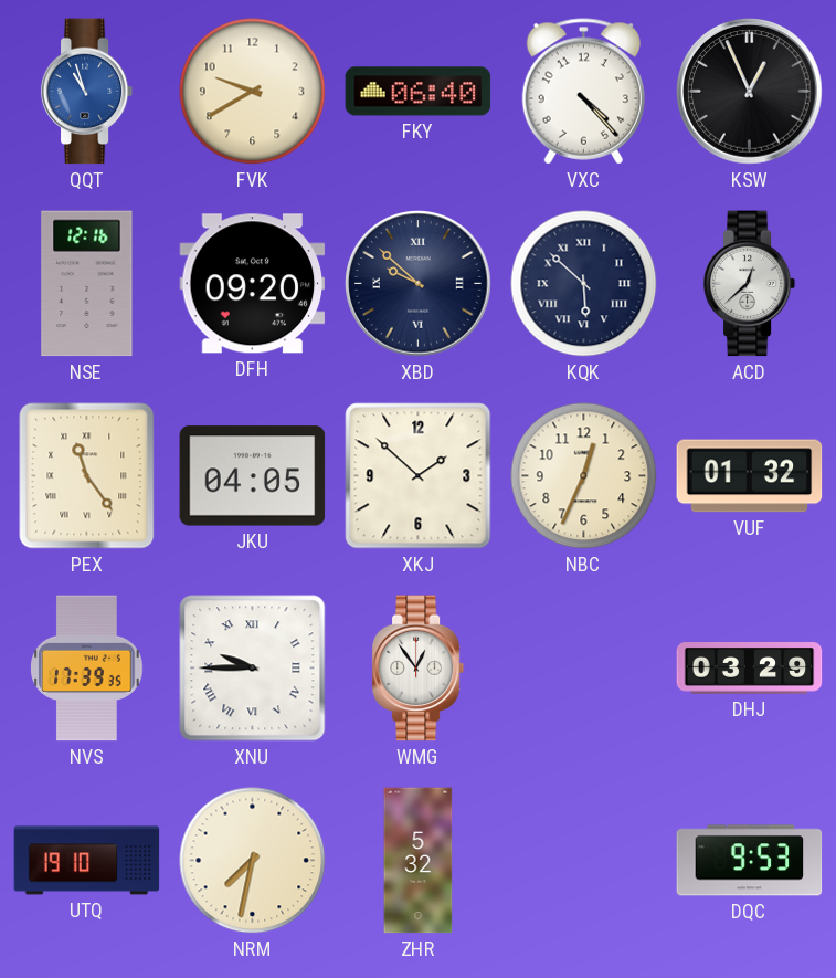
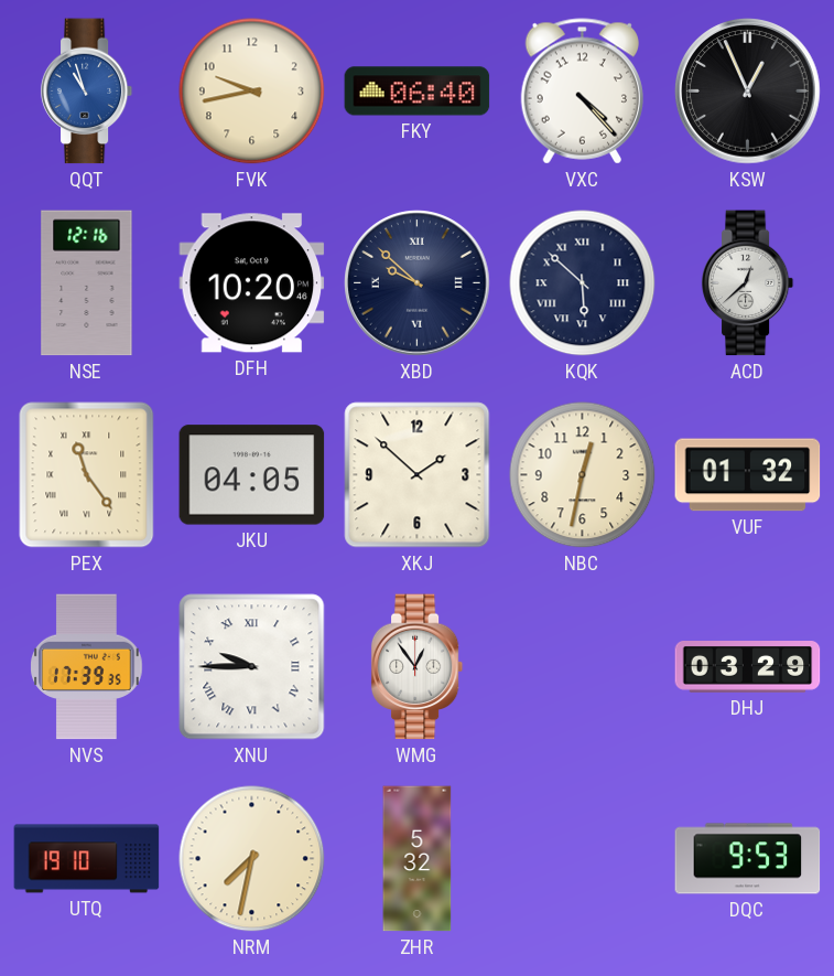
FVK: 9:40 -> 9:43 (252, 92)
DFH: 09:20 -> 10:20 (252, 283)
NBC: 12:34 -> 12:32 (583, 475)
